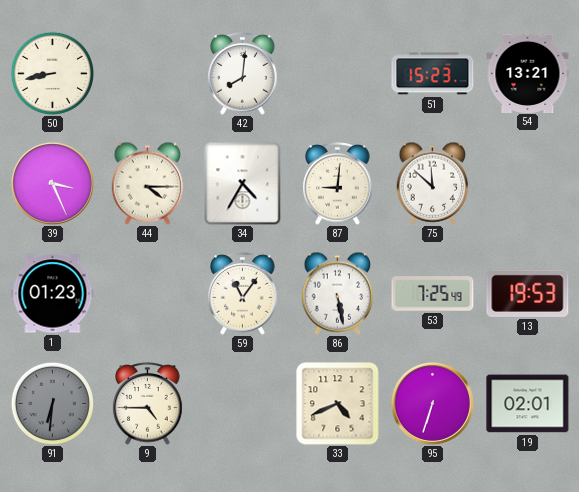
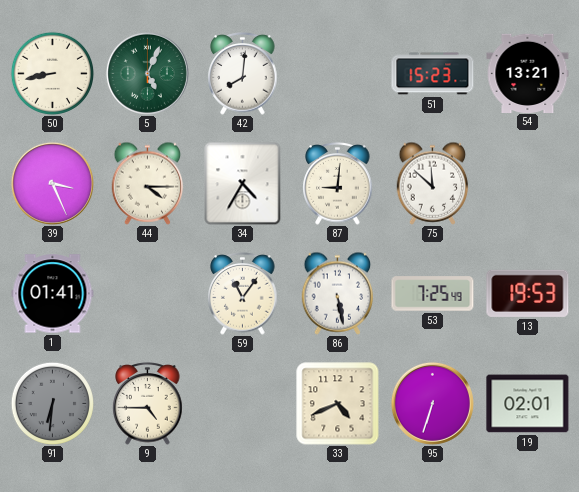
5: none -> 5:04 (147, 73)
1: 01:23 -> 01:41 (53, 294)
